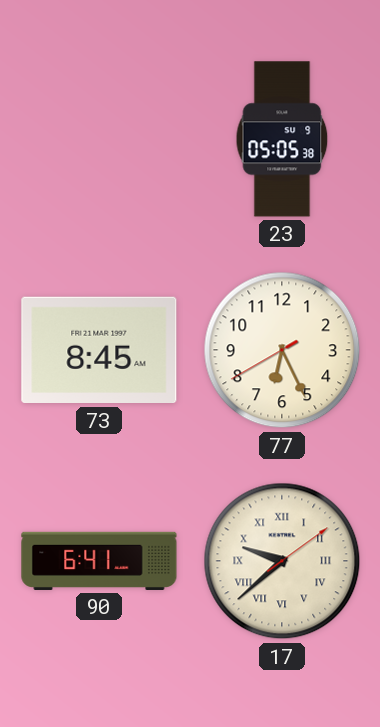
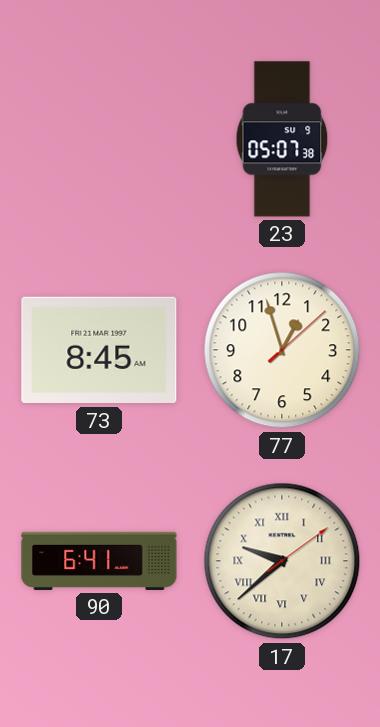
23: 05:05 -> 05:07 (282, 139)
77: 6:25 -> 12:57 (282, 350)
